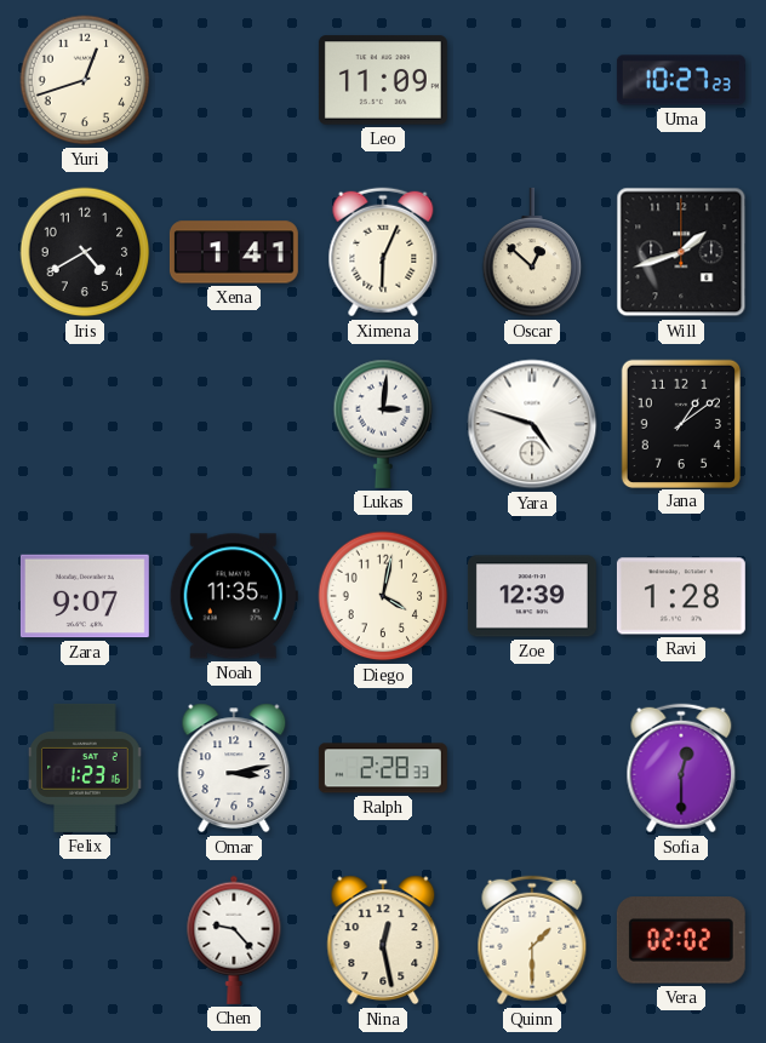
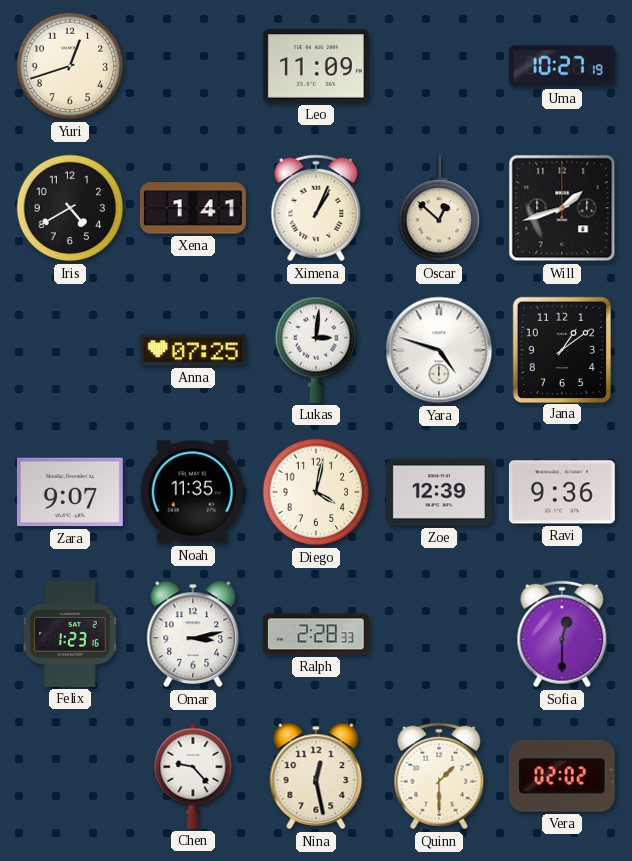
Uma: 10:27:23 -> 10:27:19 (562, 66)
Ximena: 6:04 -> 1:04 (316, 208)
Anna: none -> 07:25 (193, 350)
Ravi: 1:28 -> 9:36 (562, 492)
